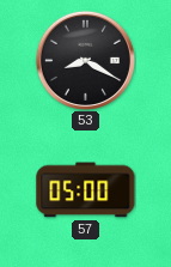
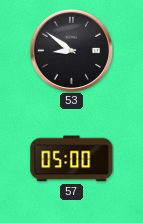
53: 8:20 -> 8:51 (71, 50)
